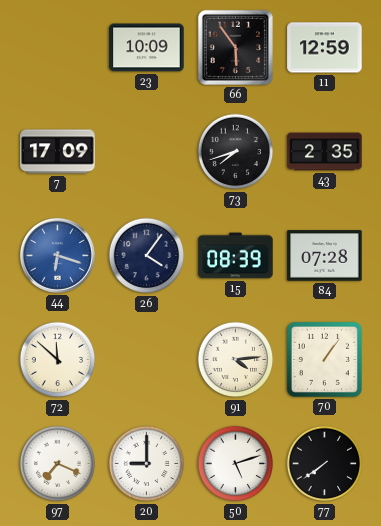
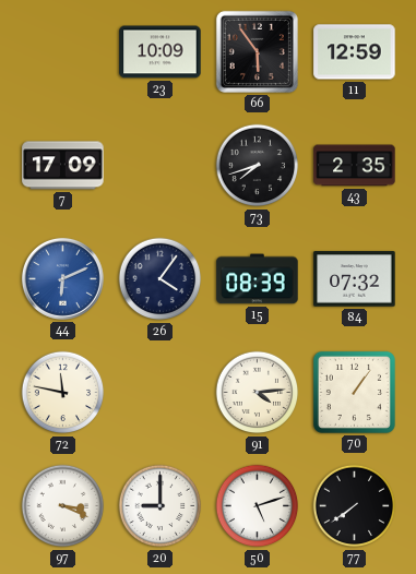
44: 6:18 -> 6:11 (62, 278)
84: 07:28 -> 07:32 (355, 279)
72: 11:52 -> 11:47 (63, 393)
97: 7:19 -> 3:19 (63, 506)
